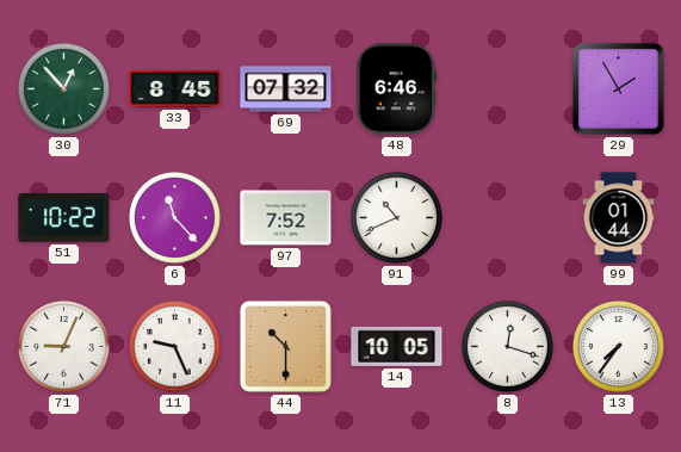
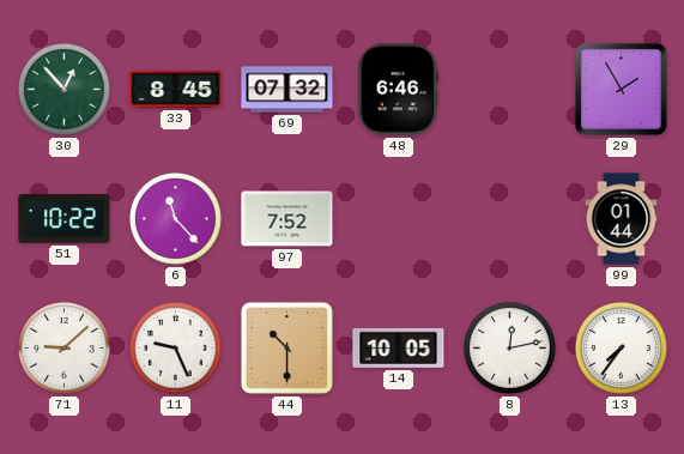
91: 10:41 -> none (396, 217)
71: 9:04 -> 9:08 (63, 347)
8: 12:18 -> 12:13 (509, 347)
